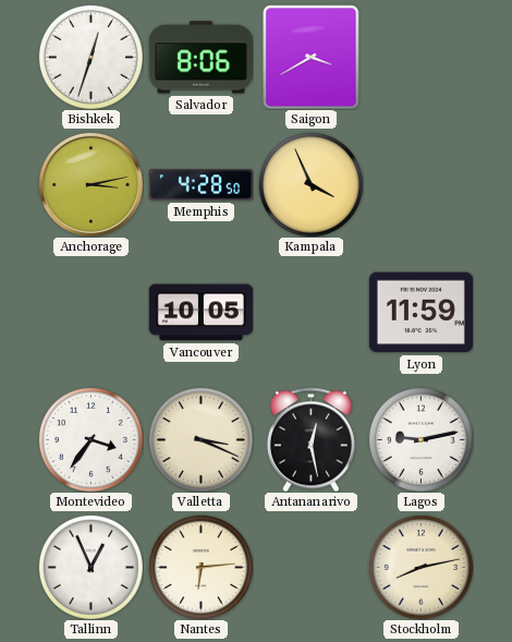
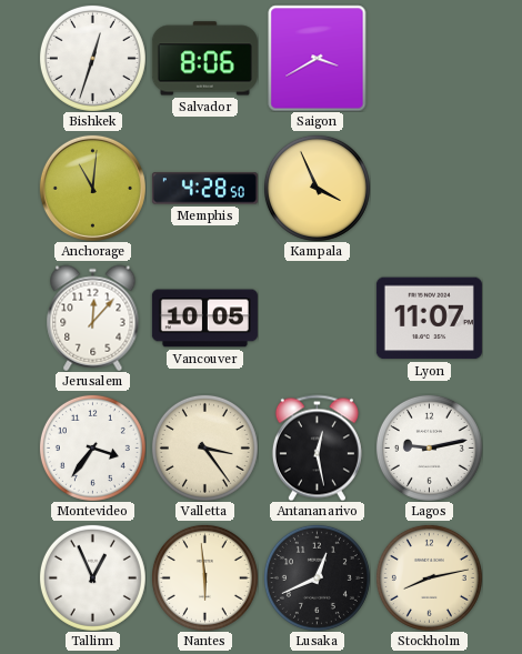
Anchorage: 3:13 -> 11:01 (92, 188)
Jerusalem: none -> 12:07 (93, 318)
Lyon: 11:59 -> 11:07 (429, 319)
Valletta: 3:19 -> 3:24 (204, 447)
Nantes: 6:14 -> 5:59 (204, 577)
Lusaka: none -> 12:41 (317, 577)
